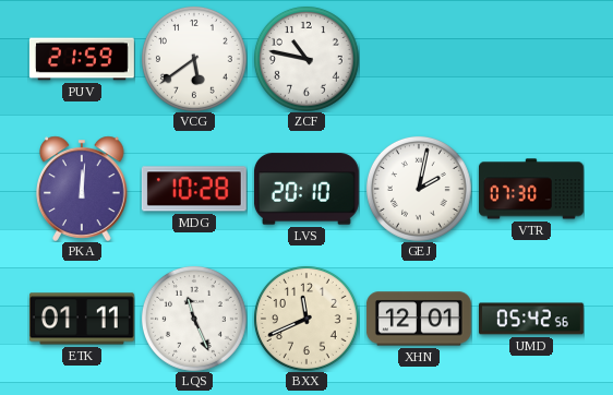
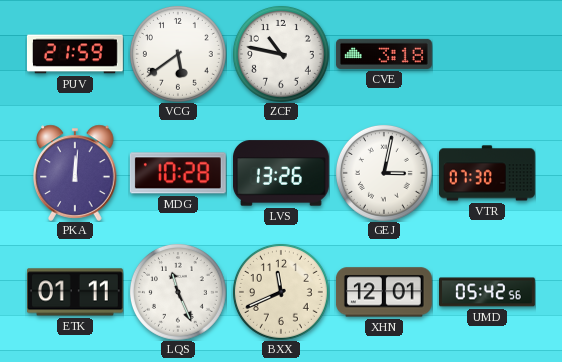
CVE: none -> 3:18 (384, 54)
LVS: 20:10 -> 13:26 (281, 173)
GEJ: 2:02 -> 3:02 (384, 173)
